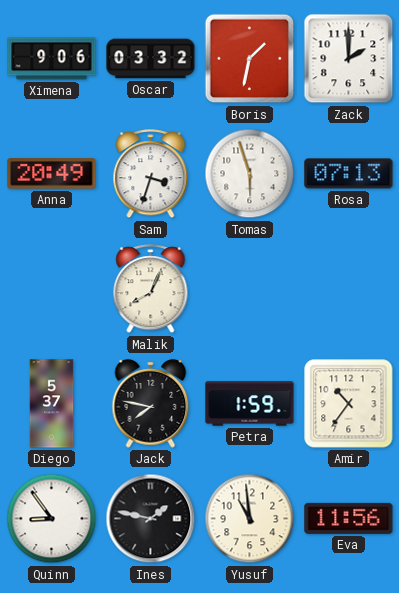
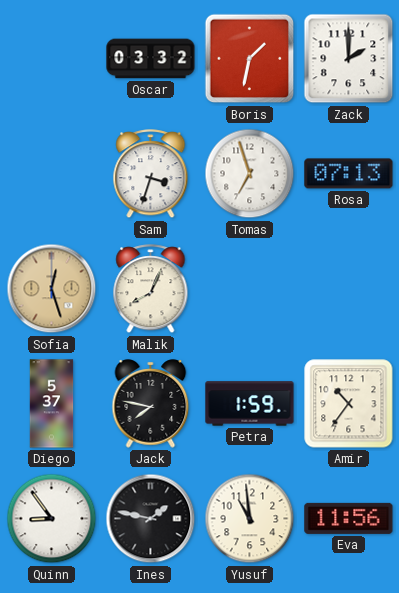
Ximena: 9:06 -> none (52, 59)
Anna: 20:49 -> none (52, 174)
Tomas: 5:57 -> 6:57 (250, 174)
Sofia: none -> 12:27 (52, 289)
